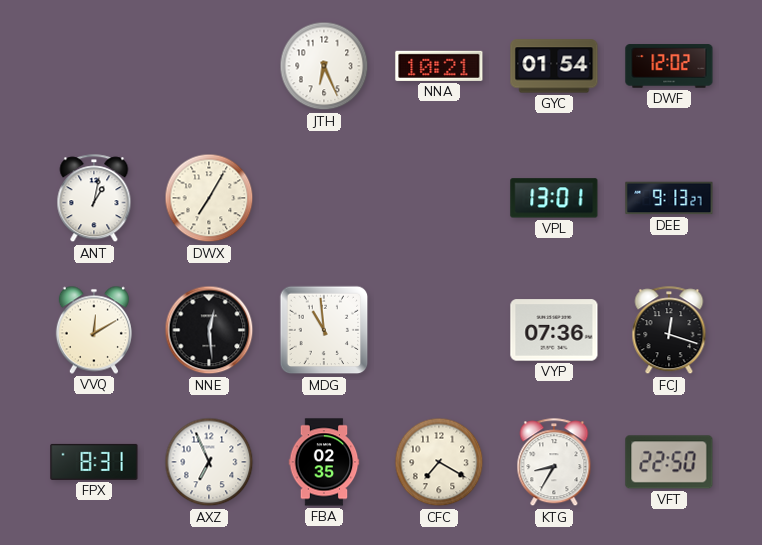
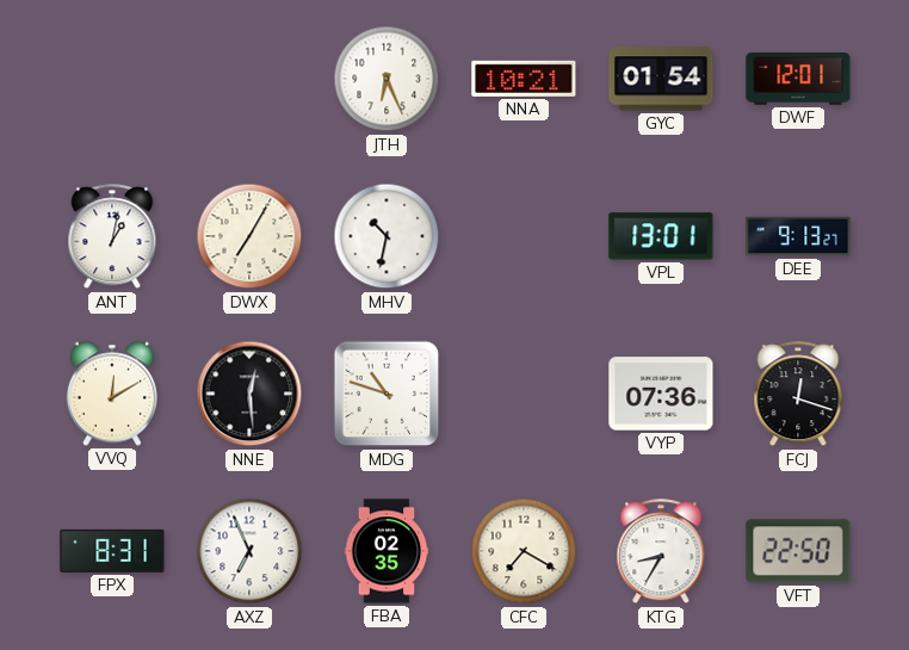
DWF: 12:02 -> 12:01 (798, 79)
MHV: none -> 10:32 (387, 236)
MDG: 10:59 -> 10:48 (387, 394)
